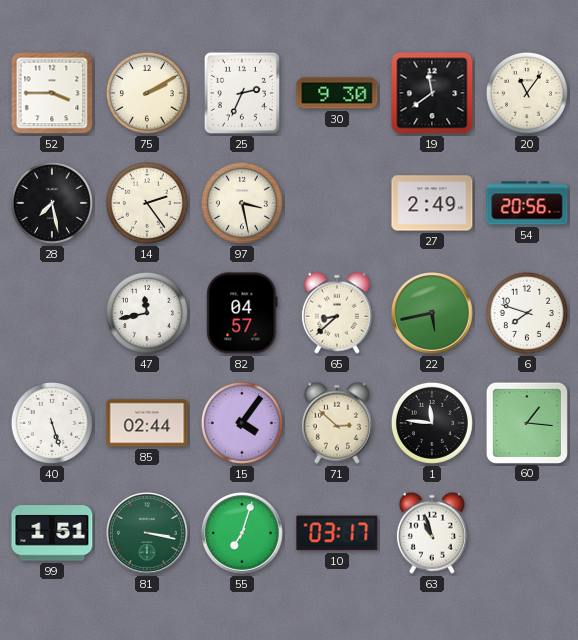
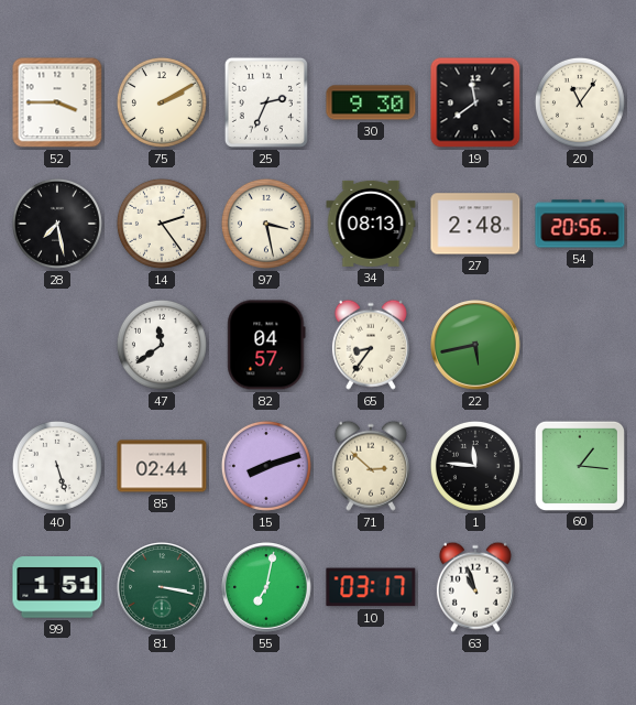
34: none -> 08:13 (371, 224)
27: 2:49 -> 2:48 (475, 224)
47: 11:43 -> 11:39 (162, 345)
65: 8:38 -> 8:36 (371, 345)
6: 7:48 -> none (527, 313)
15: 4:06 -> 8:12 (266, 466)
55: 7:03 -> 7:02 (267, 588)
